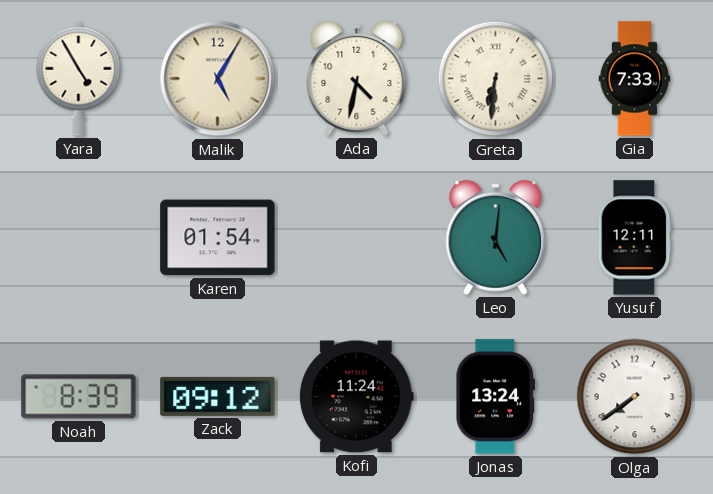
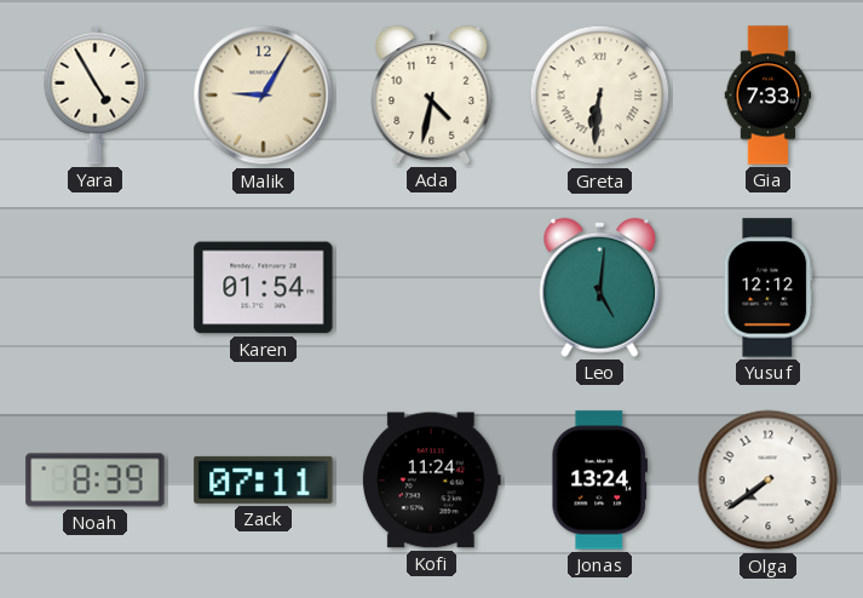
Malik: 5:05 -> 9:05 (264, 96)
Yusuf: 12:11 -> 12:12 (769, 288)
Zack: 09:12 -> 07:11 (264, 479)
